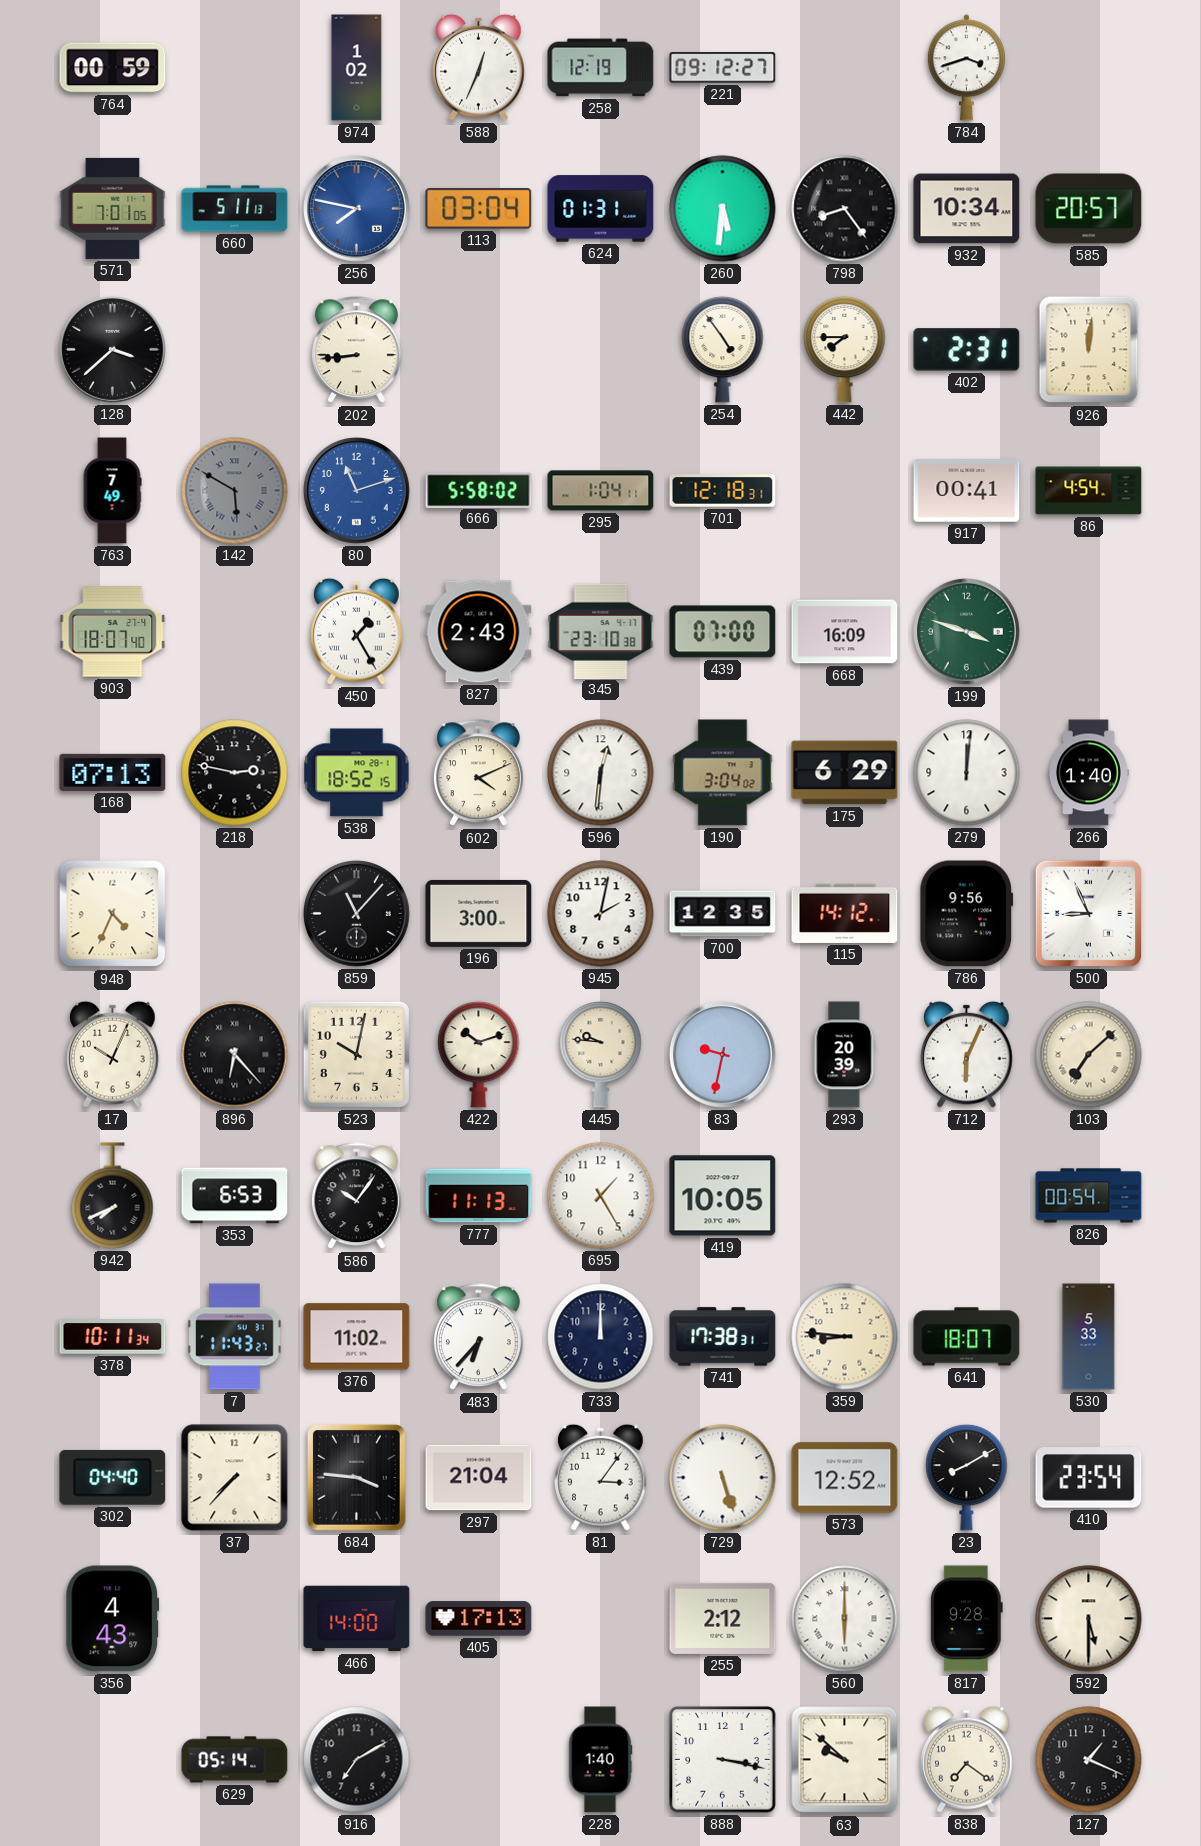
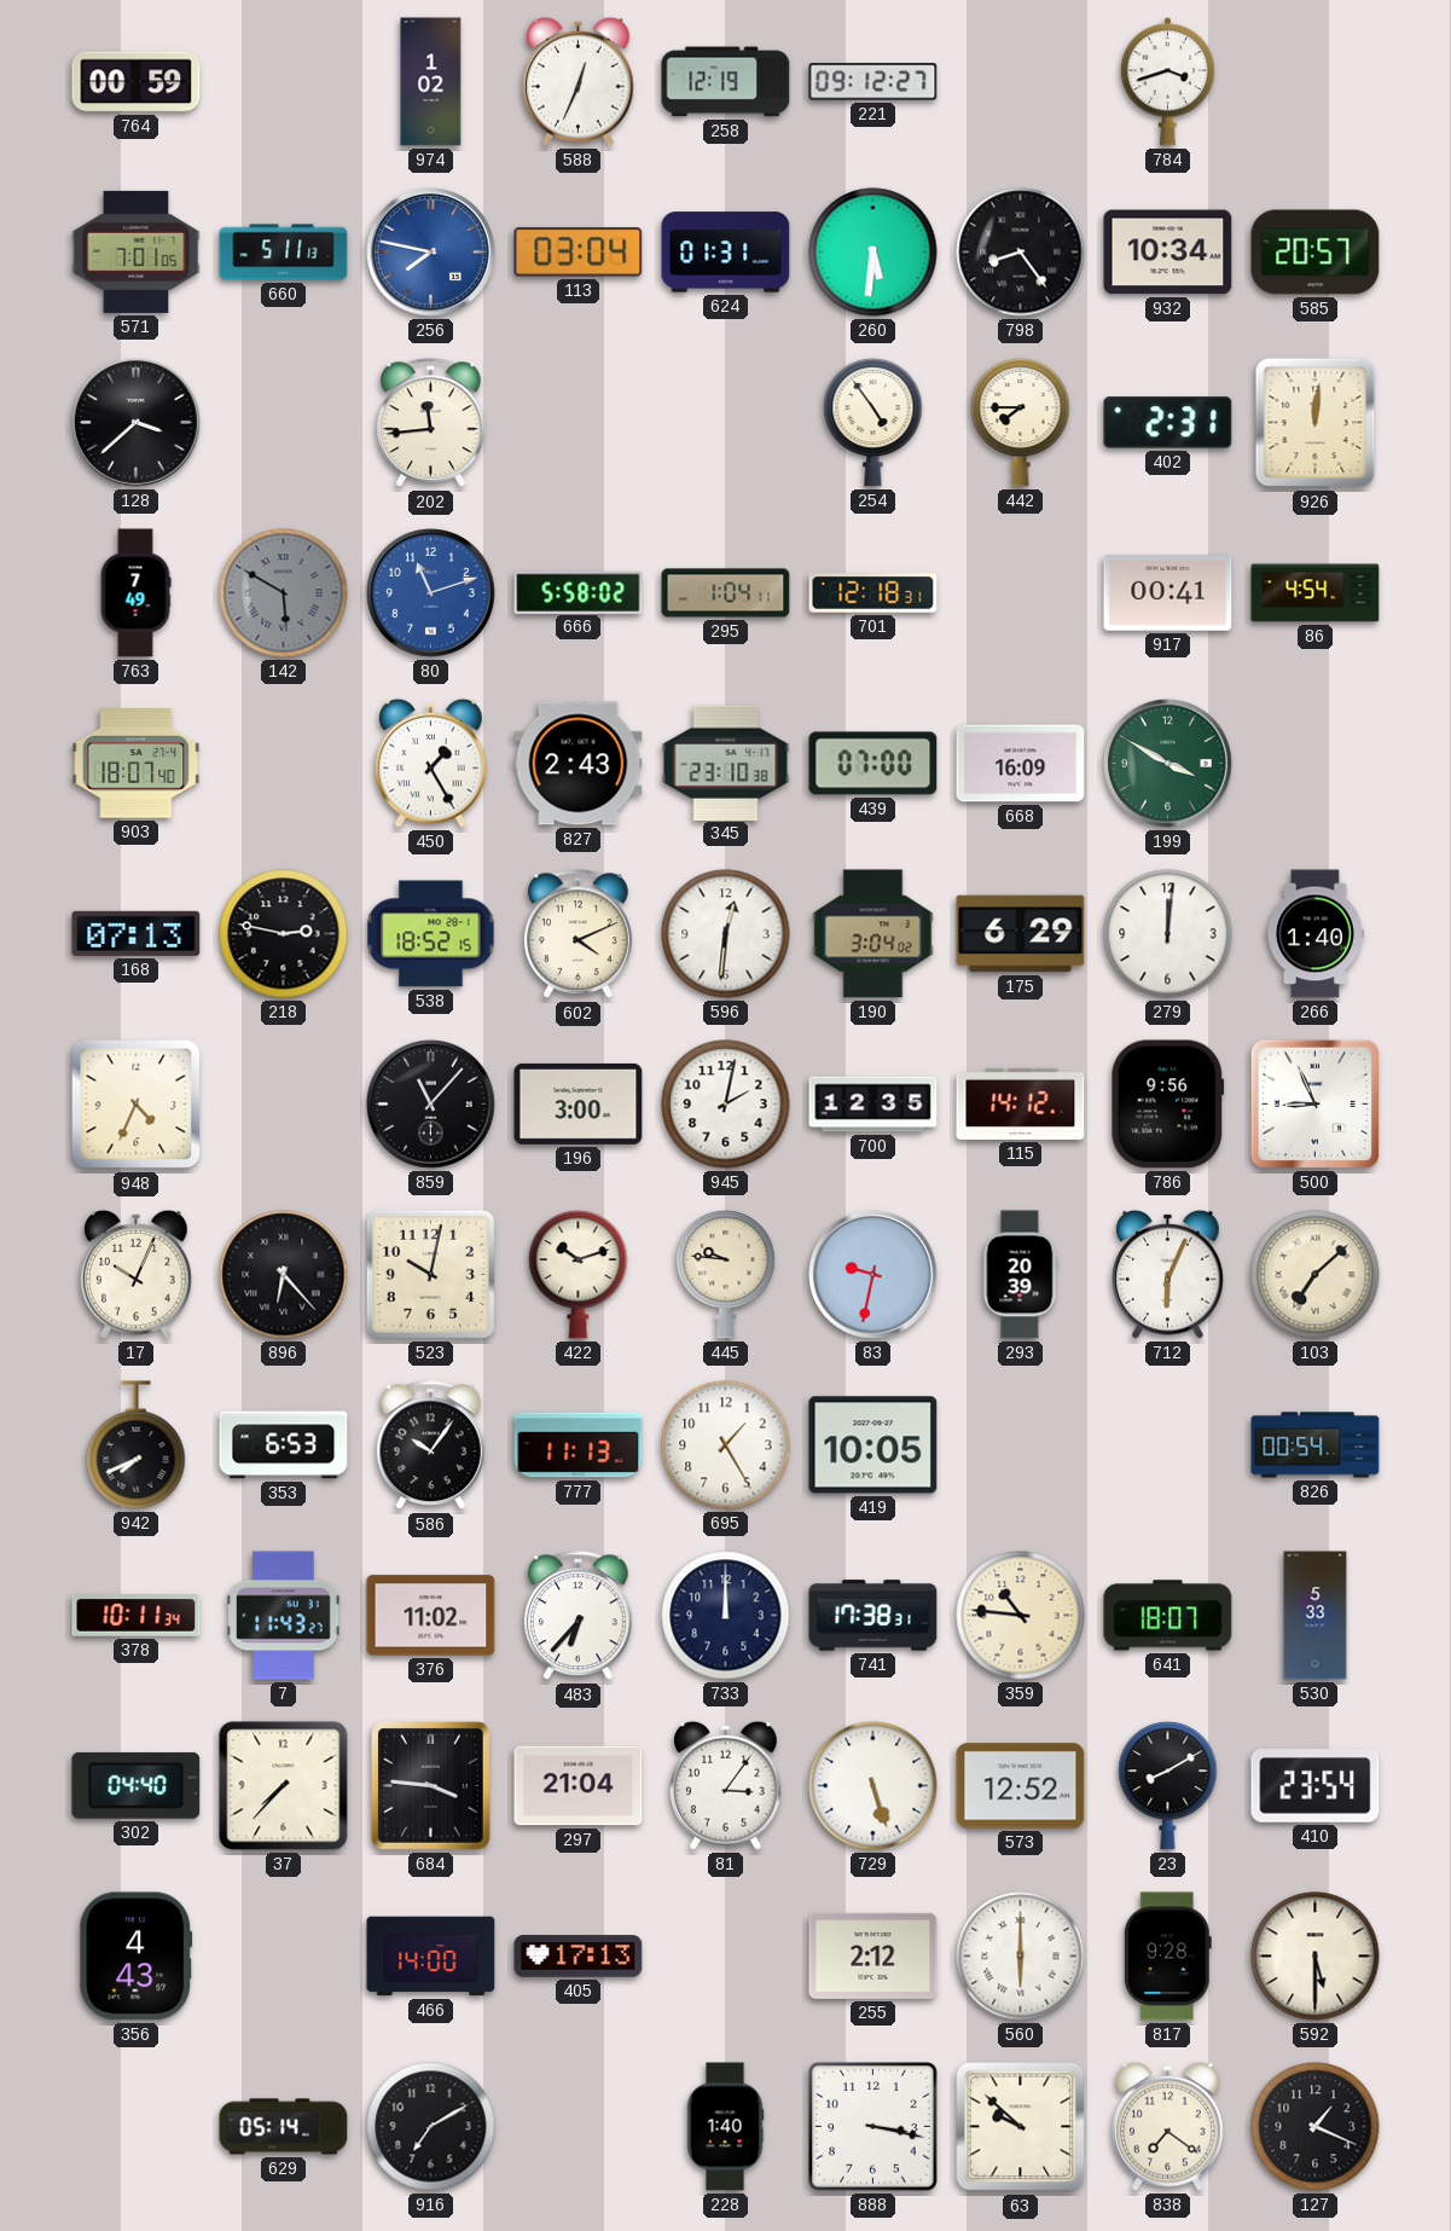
202: 8:44 -> 11:44 (430, 423)
199: 3:48 -> 3:50 (1168, 764)
359: 8:46 -> 10:46 (1021, 1616)
